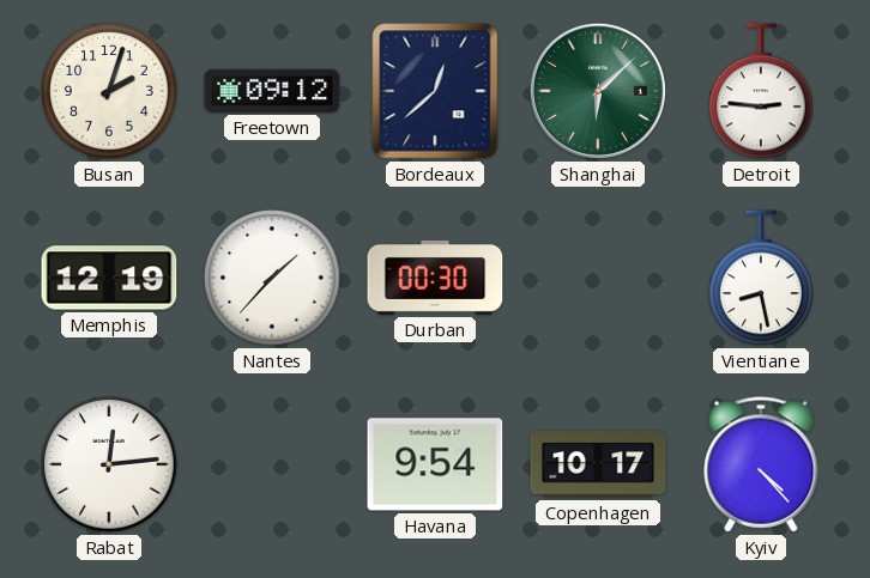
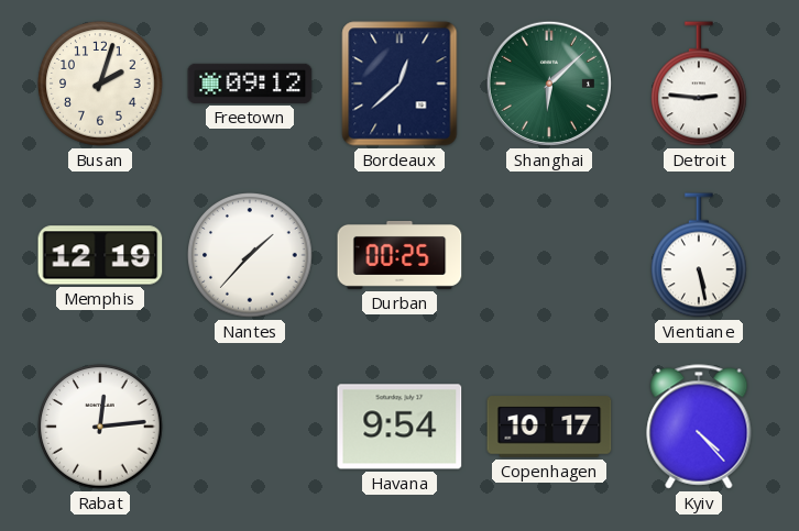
Durban: 00:30 -> 00:25 (399, 255)
Vientiane: 8:28 -> 5:28 (700, 255)
